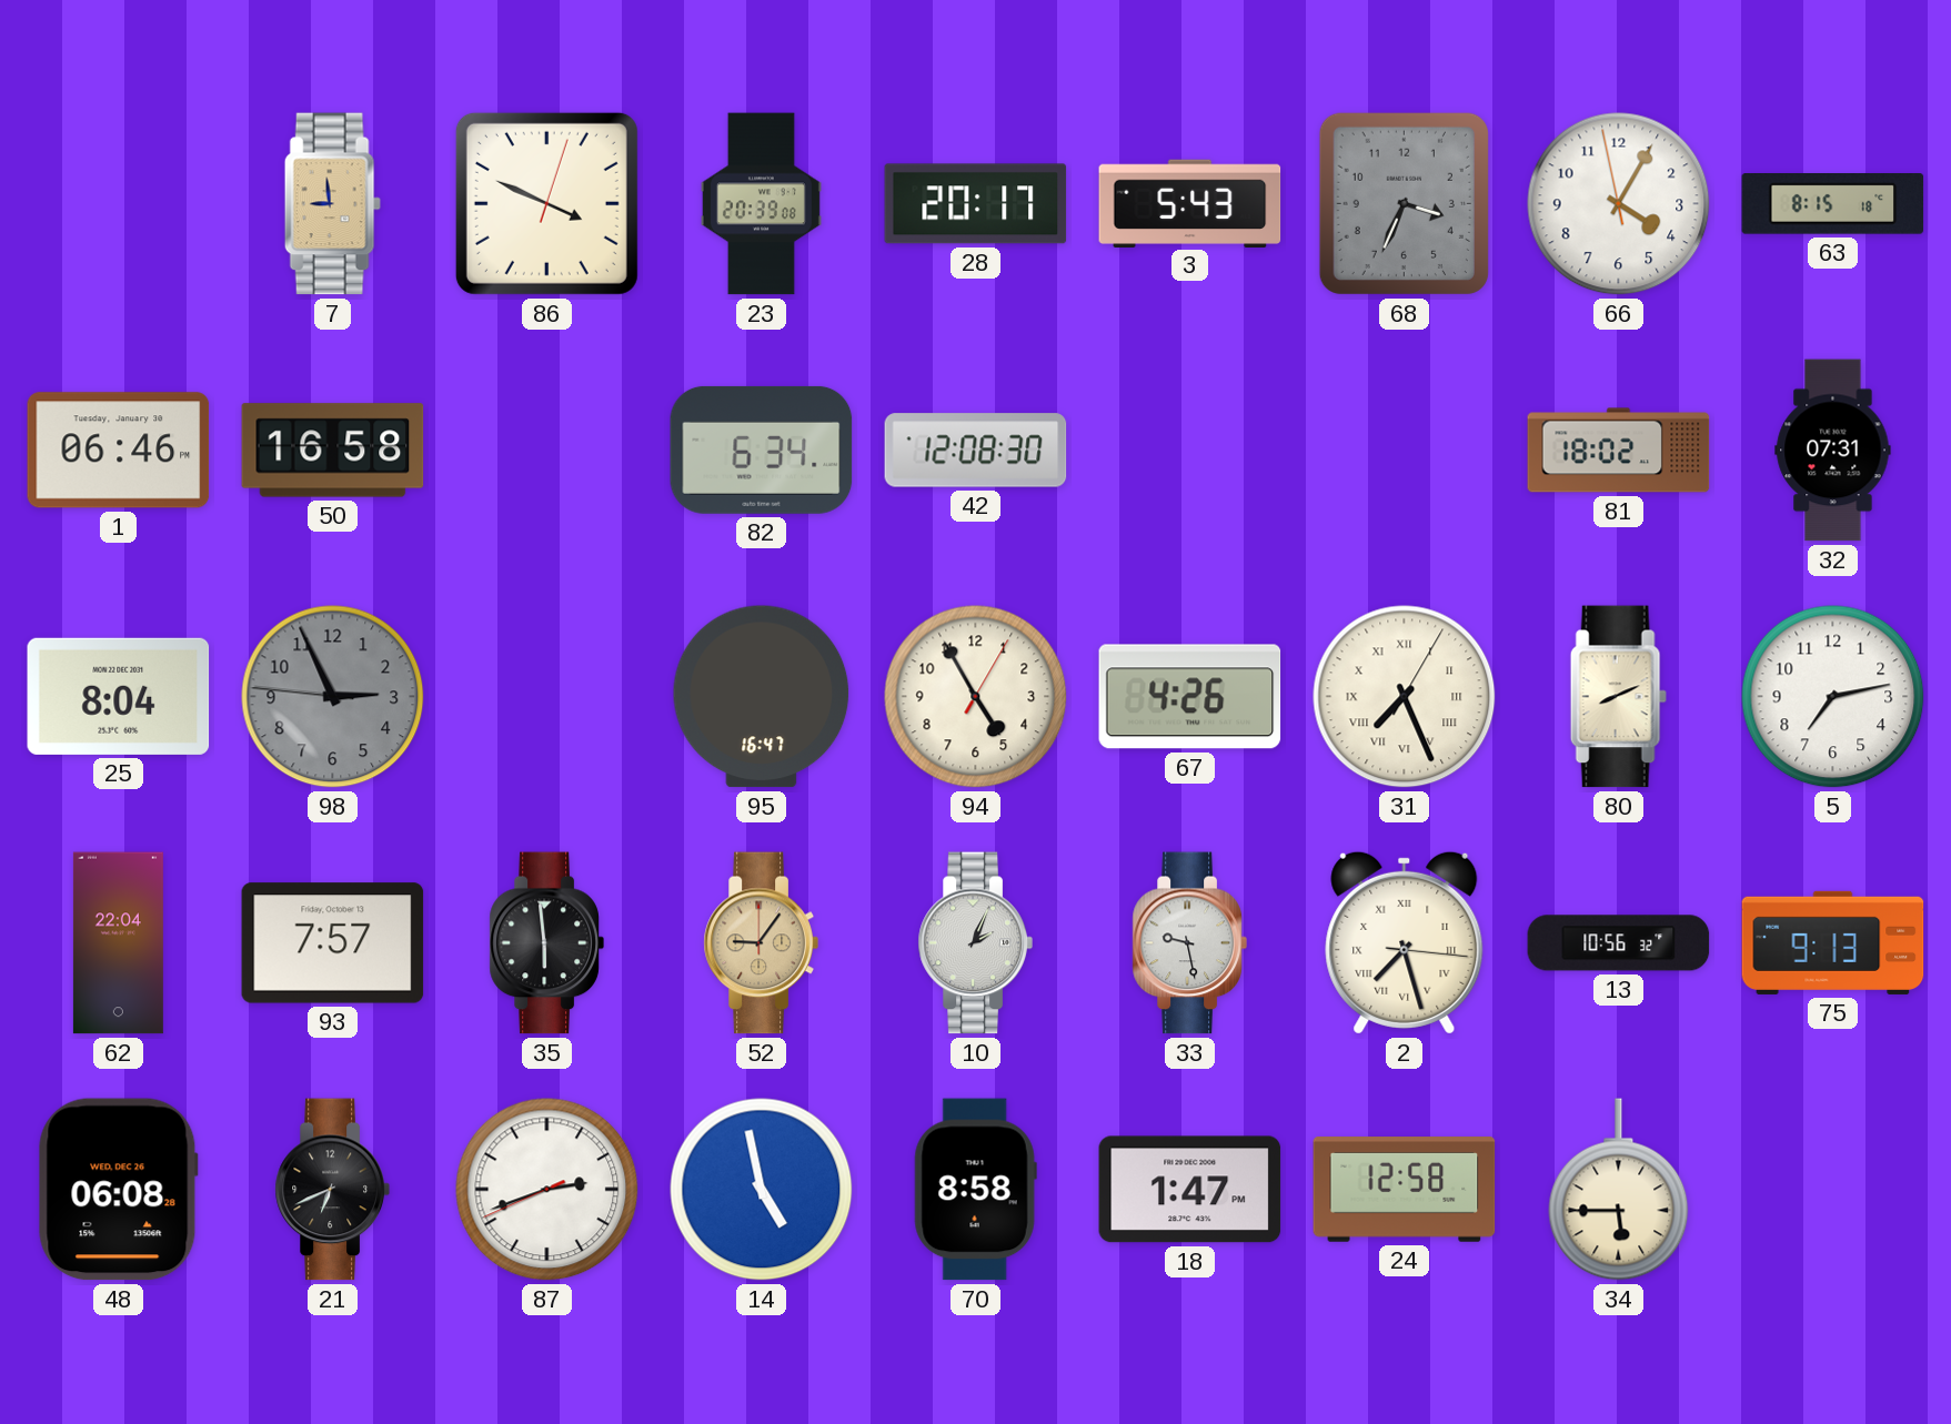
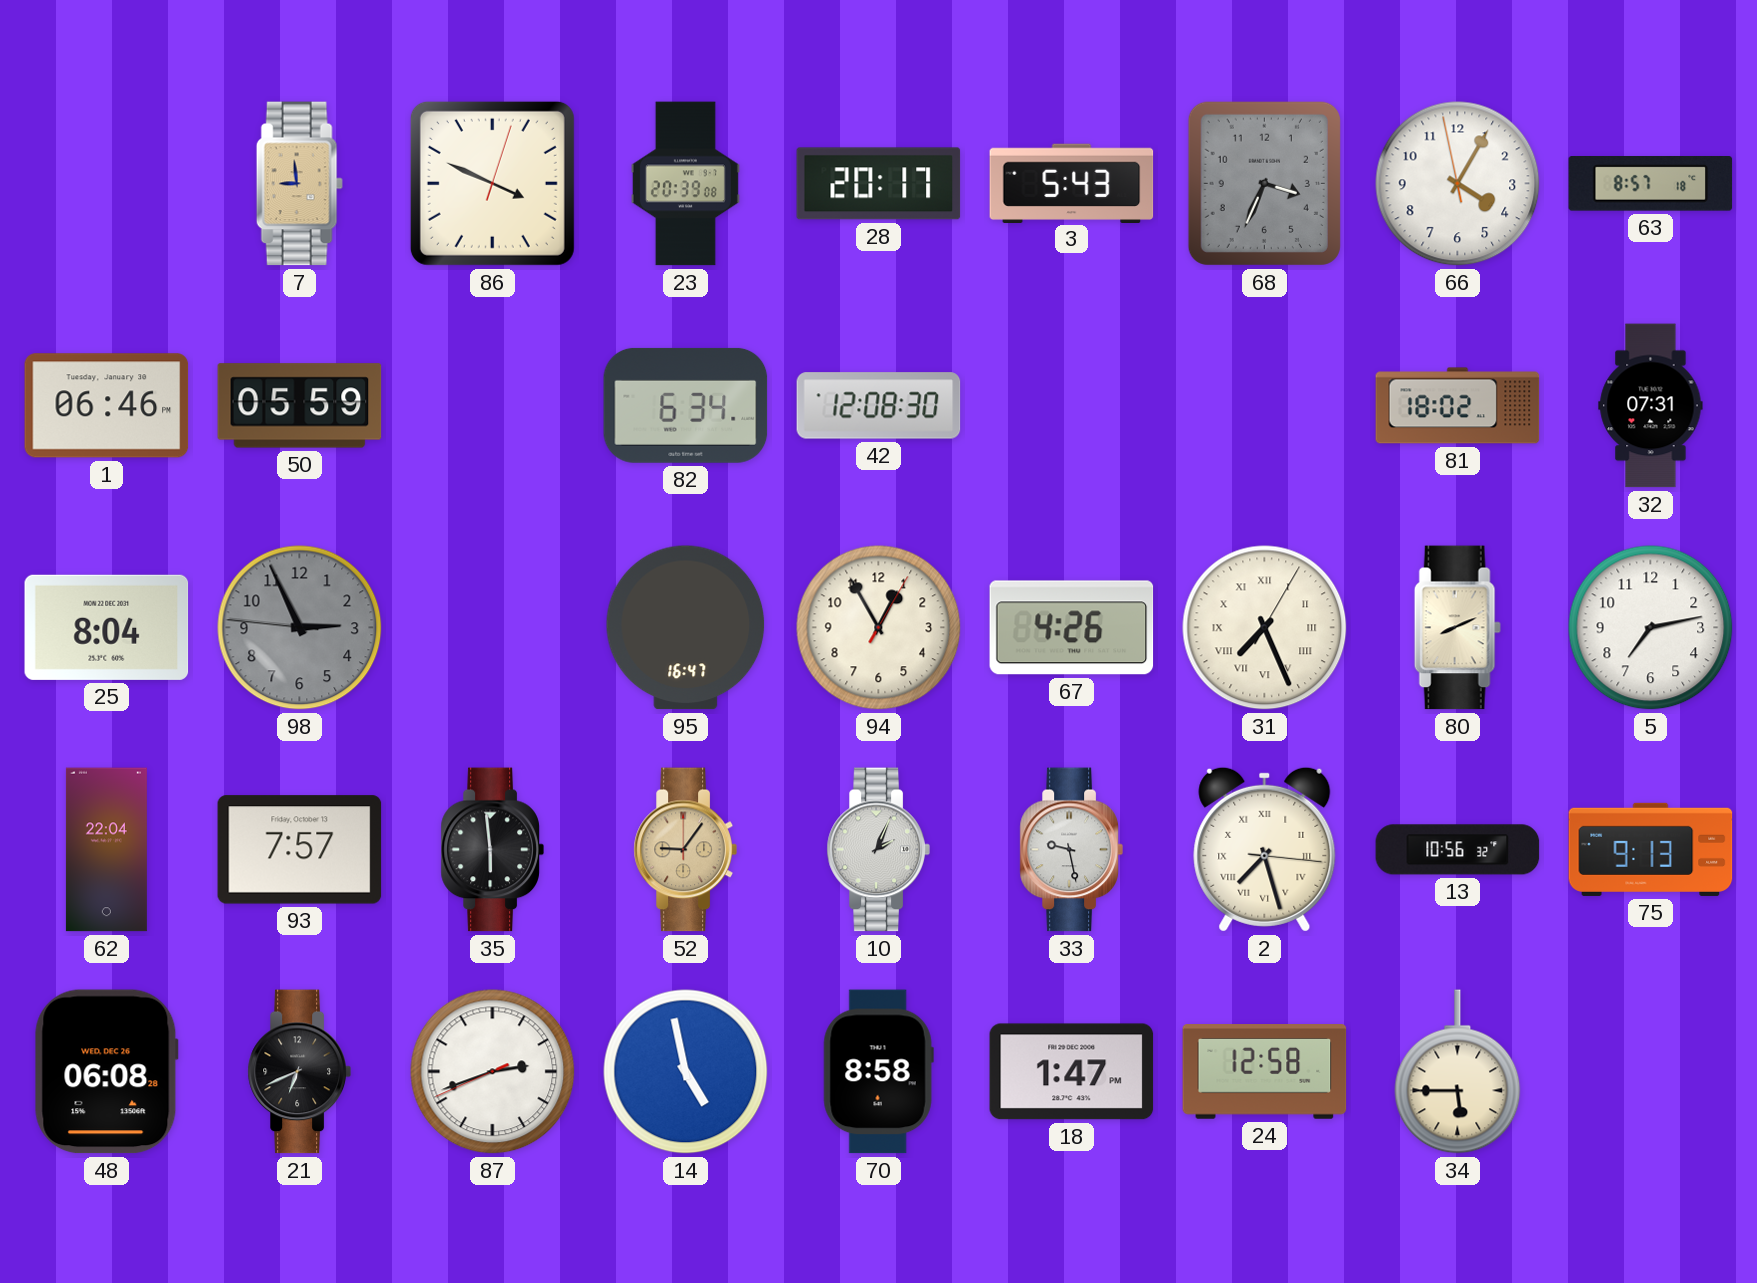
63: 8:15 -> 8:57 (1651, 184)
50: 16:58 -> 05:59 (300, 406)
94: 4:55 -> 12:55 (879, 628)
